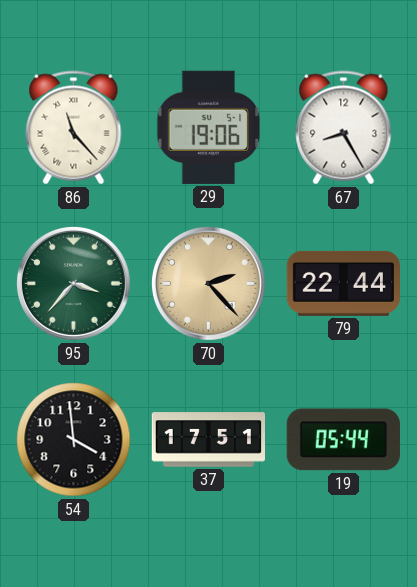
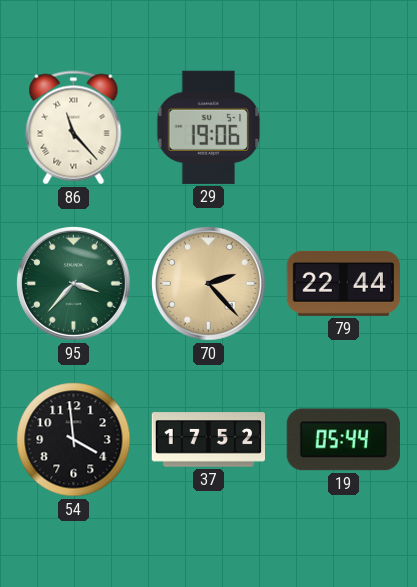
67: 8:25 -> none (344, 128)
37: 17:51 -> 17:52 (208, 440)
